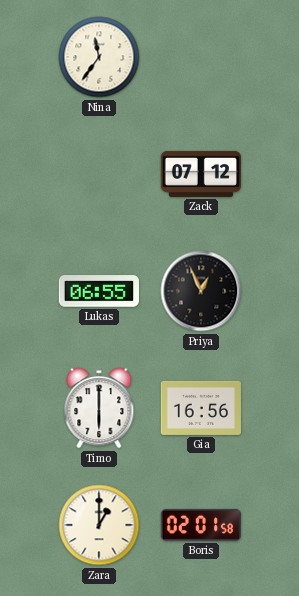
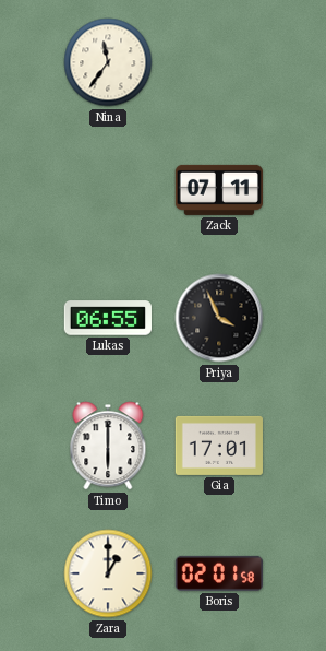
Zack: 07:12 -> 07:11 (219, 190)
Priya: 12:56 -> 3:56 (219, 318)
Gia: 16:56 -> 17:01 (218, 446)
